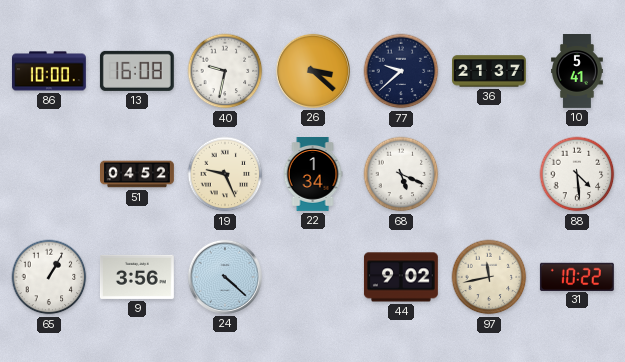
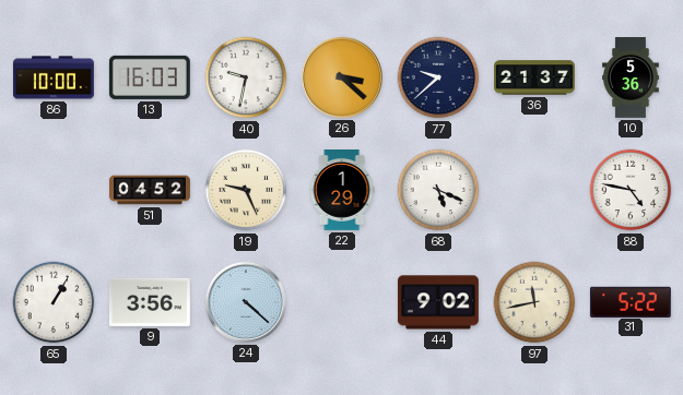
13: 16:08 -> 16:03 (150, 77)
10: 5:41 -> 5:36 (632, 79)
22: 1:34 -> 1:29 (342, 191)
88: 4:29 -> 4:47 (631, 190)
31: 10:22 -> 5:22 (631, 301)
